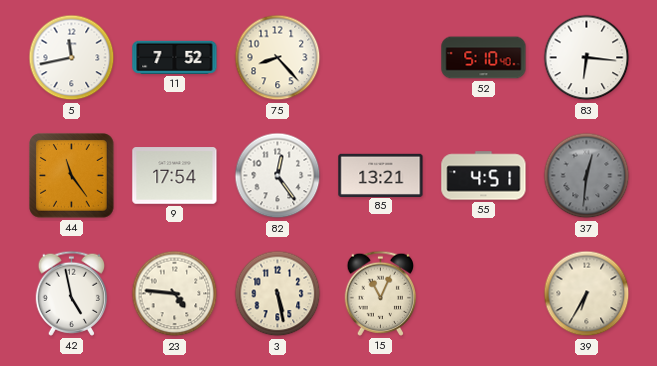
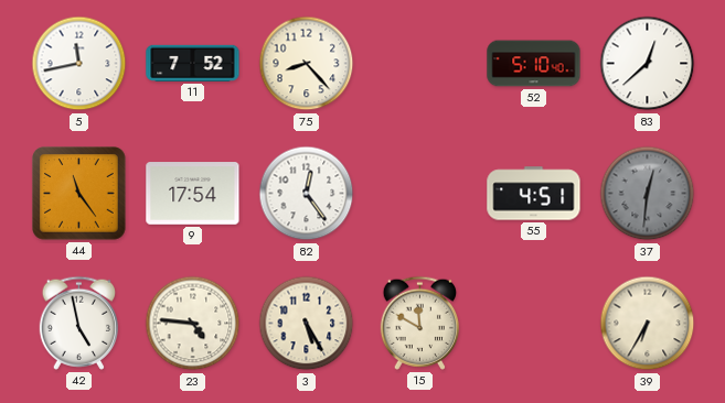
83: 6:16 -> 12:38 (648, 64)
85: 13:21 -> none (381, 175)
3: 5:28 -> 5:25 (307, 324)
15: 11:04 -> 11:50 (420, 323)
